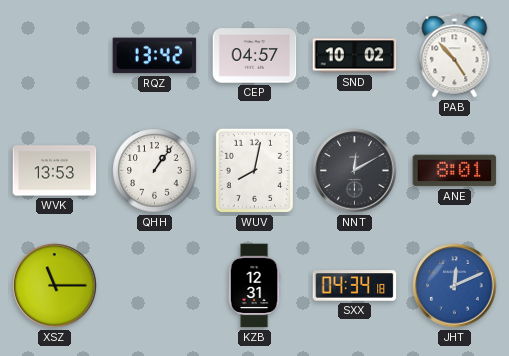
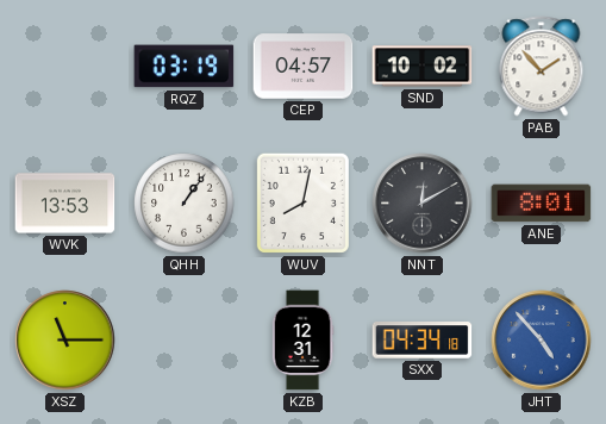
RQZ: 13:42 -> 03:19 (185, 67)
PAB: 4:53 -> 1:53 (542, 67)
JHT: 12:11 -> 4:53 (542, 341)
